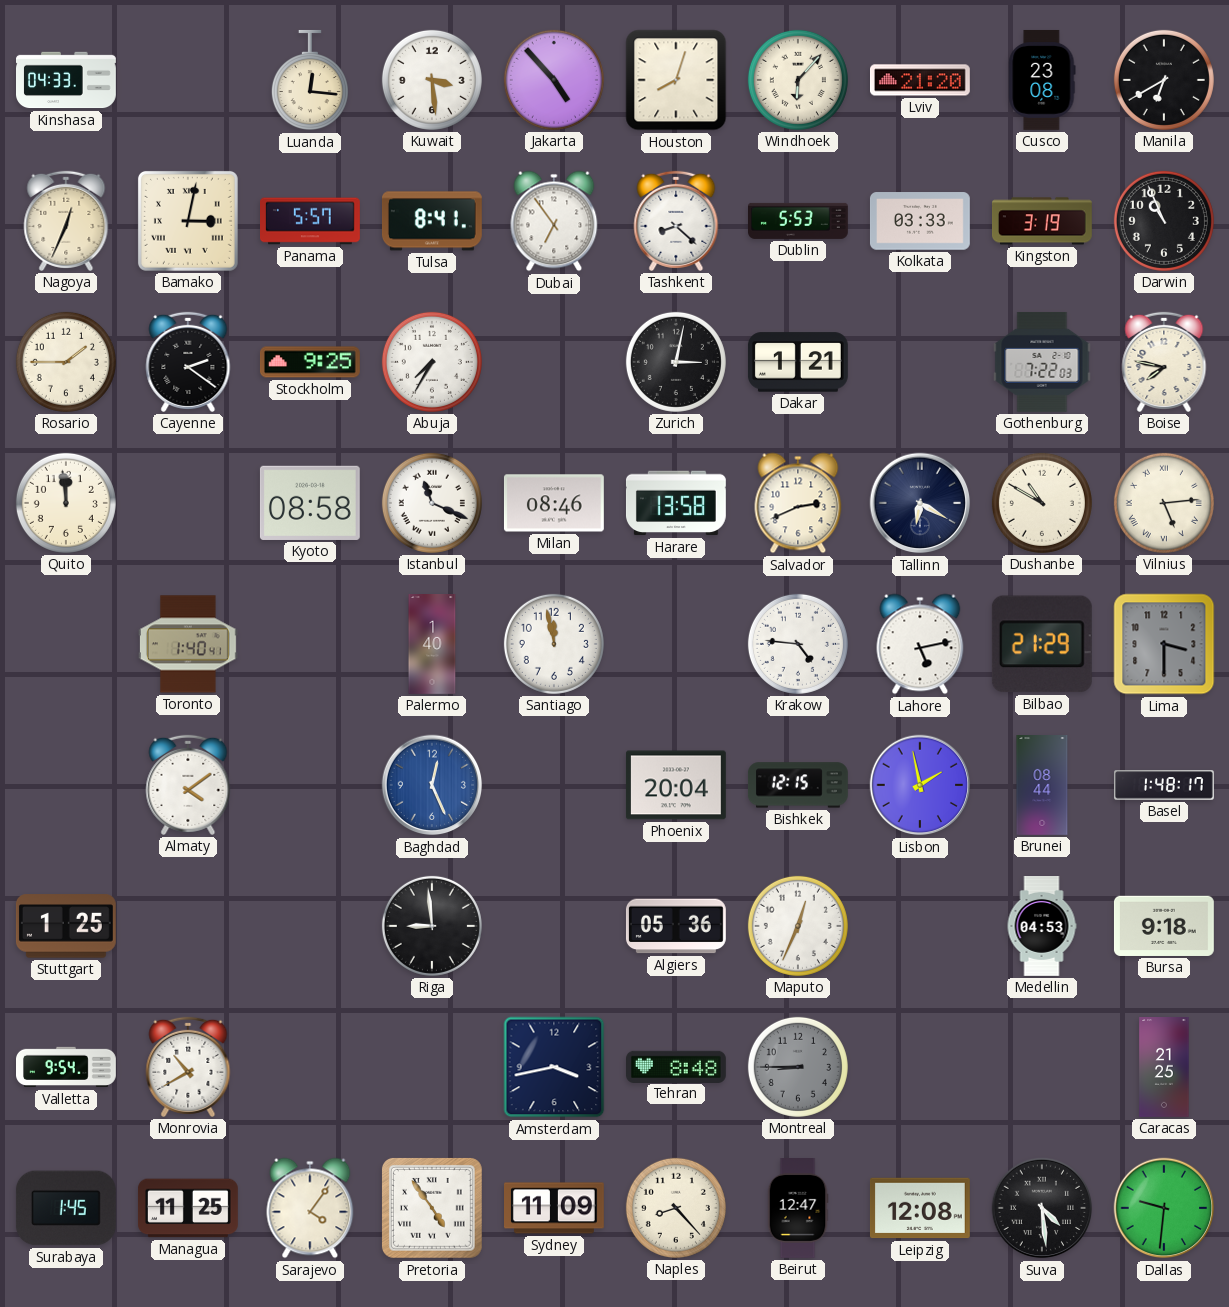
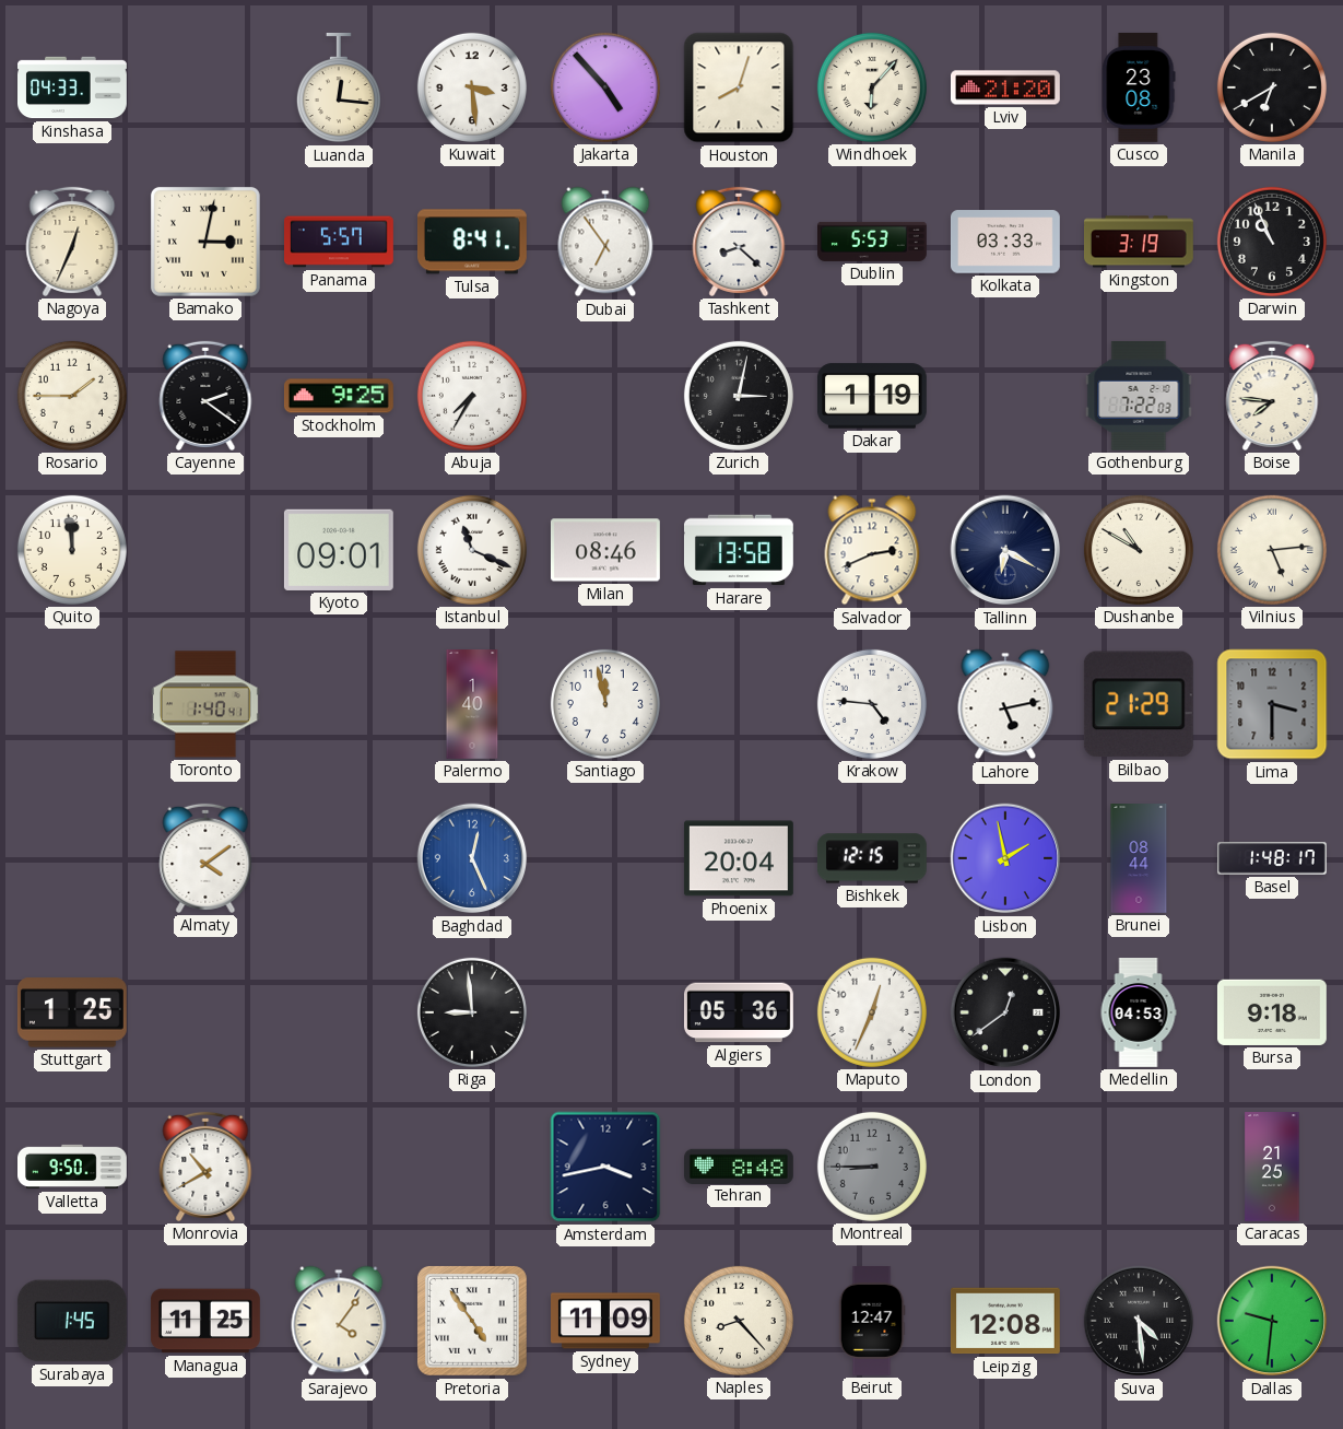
Dakar: 1:21 -> 1:19 (872, 396)
Boise: 7:47 -> 7:46 (1272, 396)
Kyoto: 08:58 -> 09:01 (339, 550)
London: none -> 12:39 (1005, 1012)
Valletta: 9:54 -> 9:50 (73, 1167)
